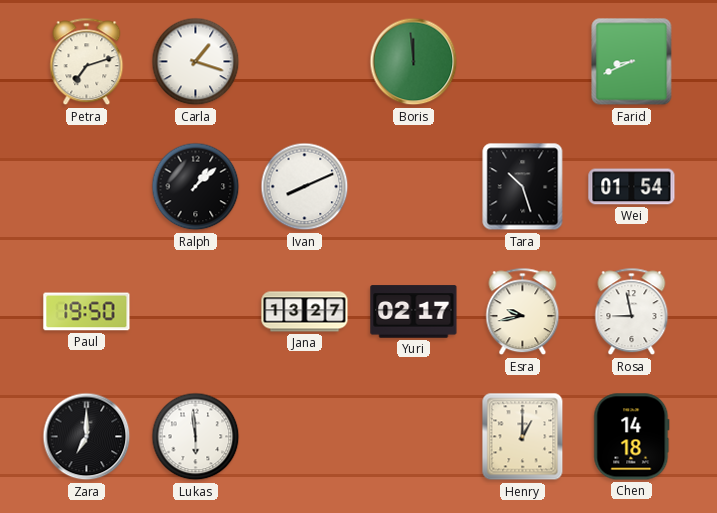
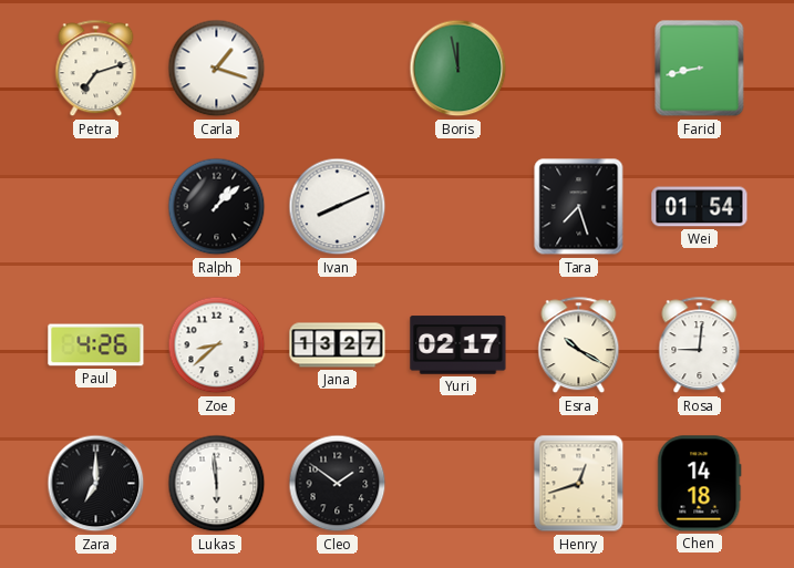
Boris: 11:59 -> 11:58 (458, 69)
Farid: 8:41 -> 8:43 (700, 69)
Tara: 10:27 -> 7:27 (579, 207)
Paul: 19:50 -> 4:26 (96, 345)
Zoe: none -> 8:38 (217, 345)
Esra: 9:43 -> 10:20 (579, 345)
Rosa: 8:58 -> 9:01 (700, 345)
Cleo: none -> 1:51 (338, 484)
Henry: 1:00 -> 12:42 (579, 484)
